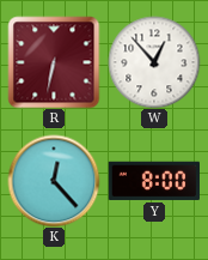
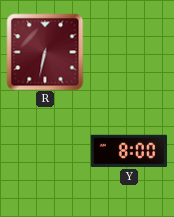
W: 12:53 -> none (154, 62)
K: 12:23 -> none (54, 181)
